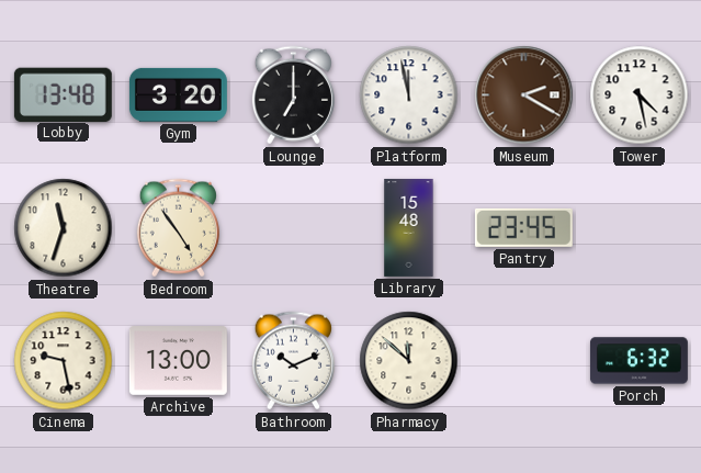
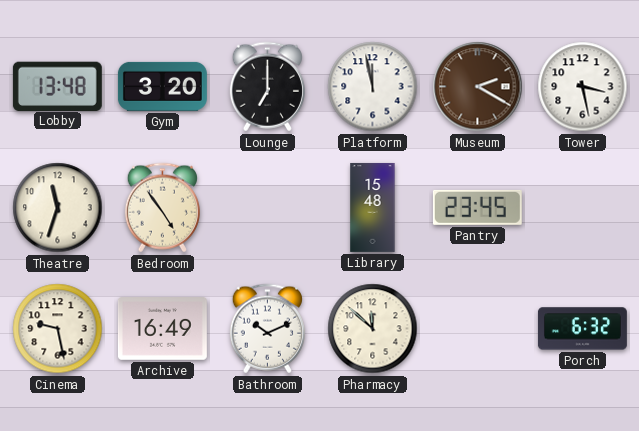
Tower: 4:28 -> 3:28 (583, 87)
Archive: 13:00 -> 16:49 (162, 329)
